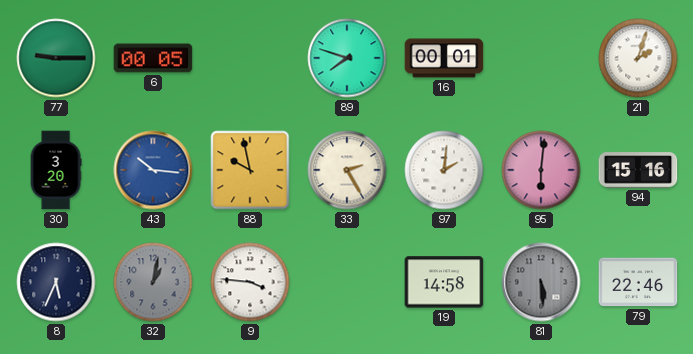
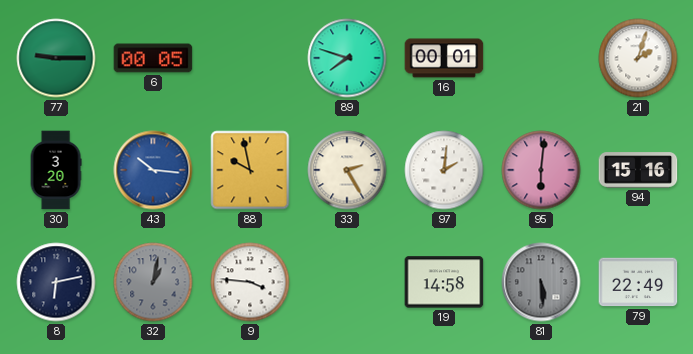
8: 5:34 -> 6:13 (56, 282)
79: 22:46 -> 22:49 (638, 282)
